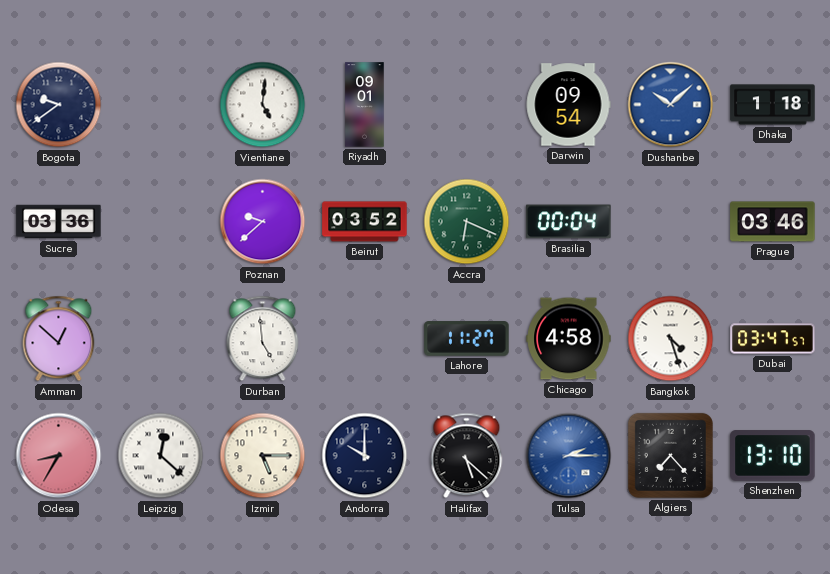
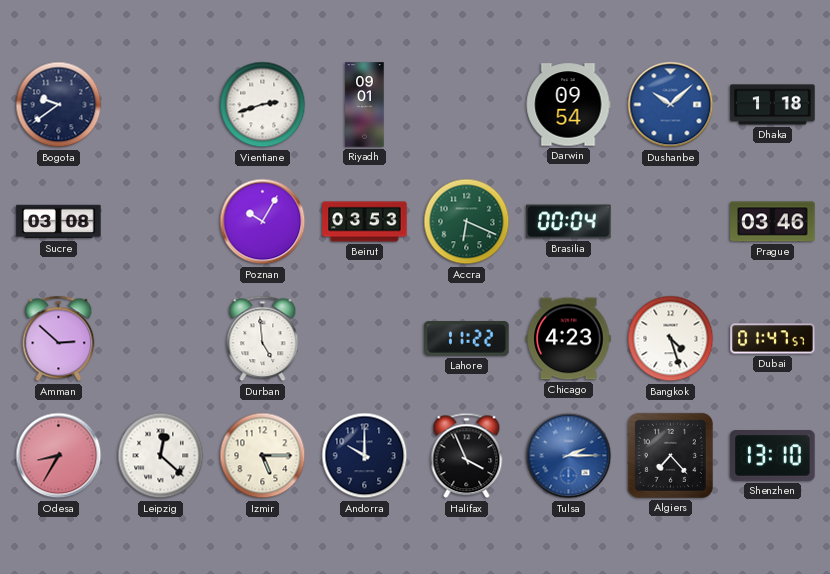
Vientiane: 5:01 -> 2:42 (263, 105)
Sucre: 03:36 -> 03:08 (59, 222)
Poznan: 9:38 -> 10:05 (263, 222)
Beirut: 03:52 -> 03:53 (365, 222)
Amman: 12:52 -> 2:52 (59, 339)
Lahore: 11:27 -> 11:22 (467, 339)
Chicago: 4:58 -> 4:23 (569, 339)
Dubai: 03:47 -> 01:47 (773, 339)
Halifax: 5:22 -> 3:56 (467, 456)
